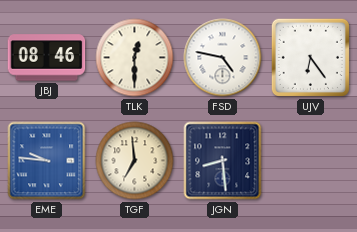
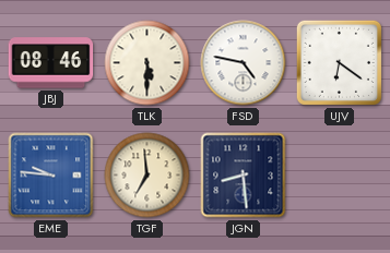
TLK: 12:30 -> 5:30 (147, 63)
UJV: 6:24 -> 6:21 (339, 62)
